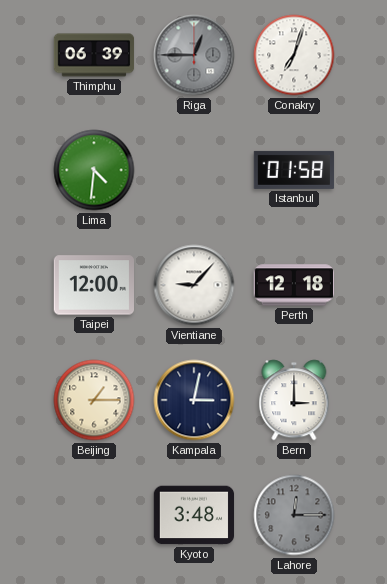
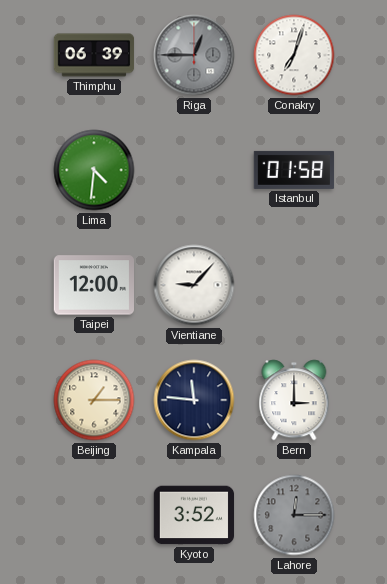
Perth: 12:18 -> none (294, 285)
Kampala: 3:02 -> 11:46 (194, 400)
Kyoto: 3:48 -> 3:52 (194, 515)
